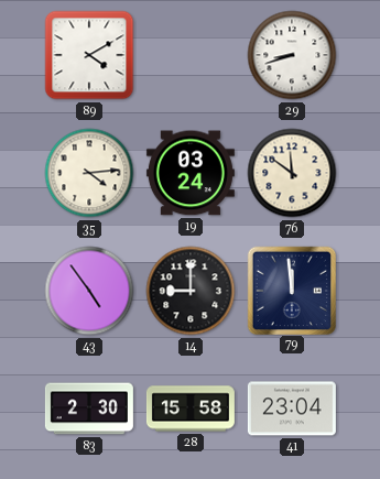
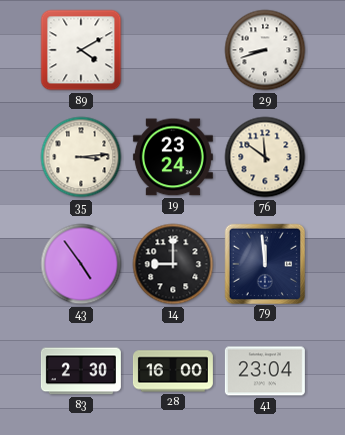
35: 4:14 -> 3:14 (81, 157)
19: 03:24 -> 23:24 (173, 157)
28: 15:58 -> 16:00 (173, 371)
